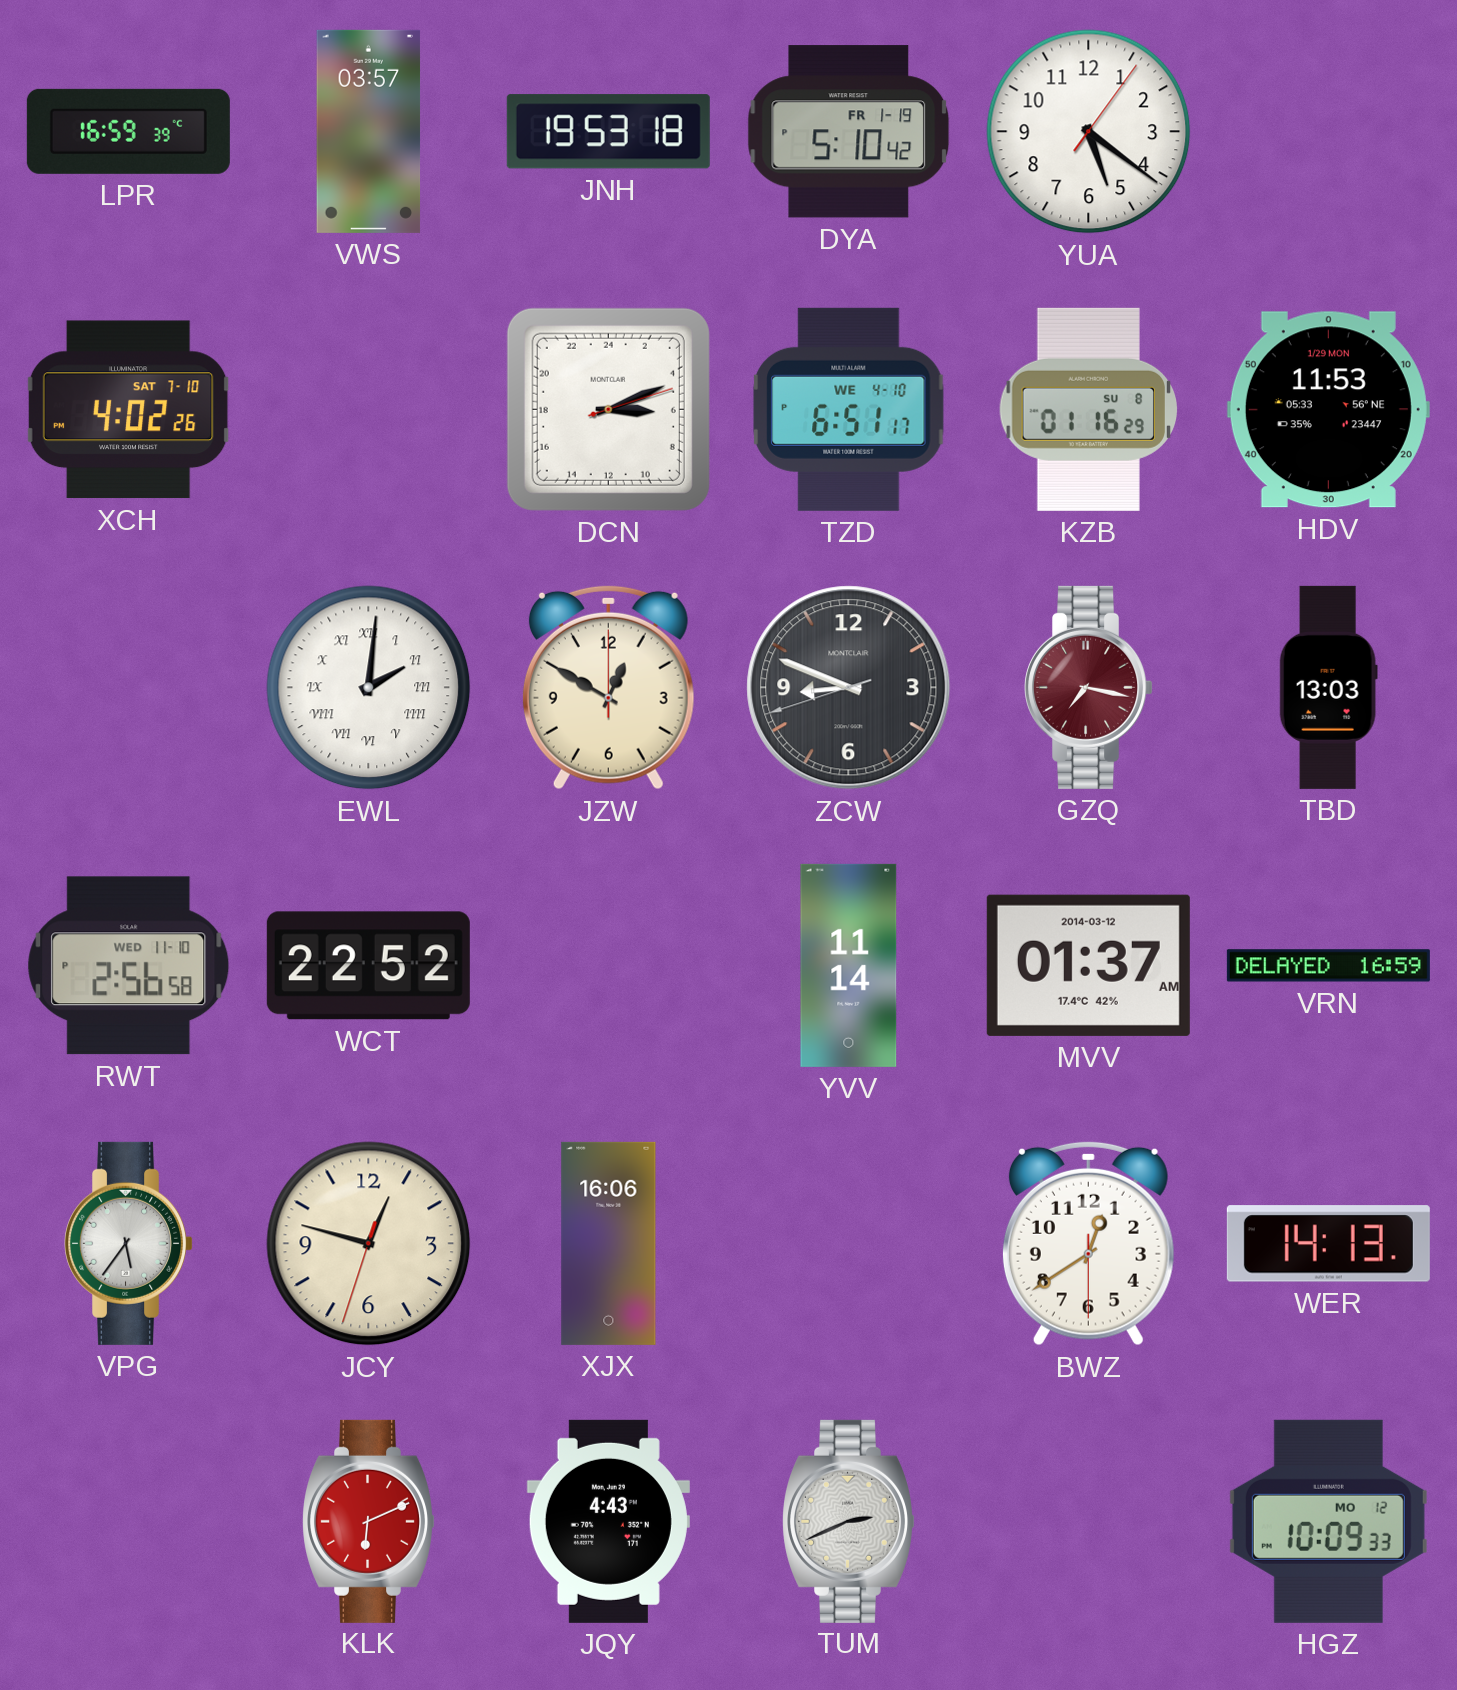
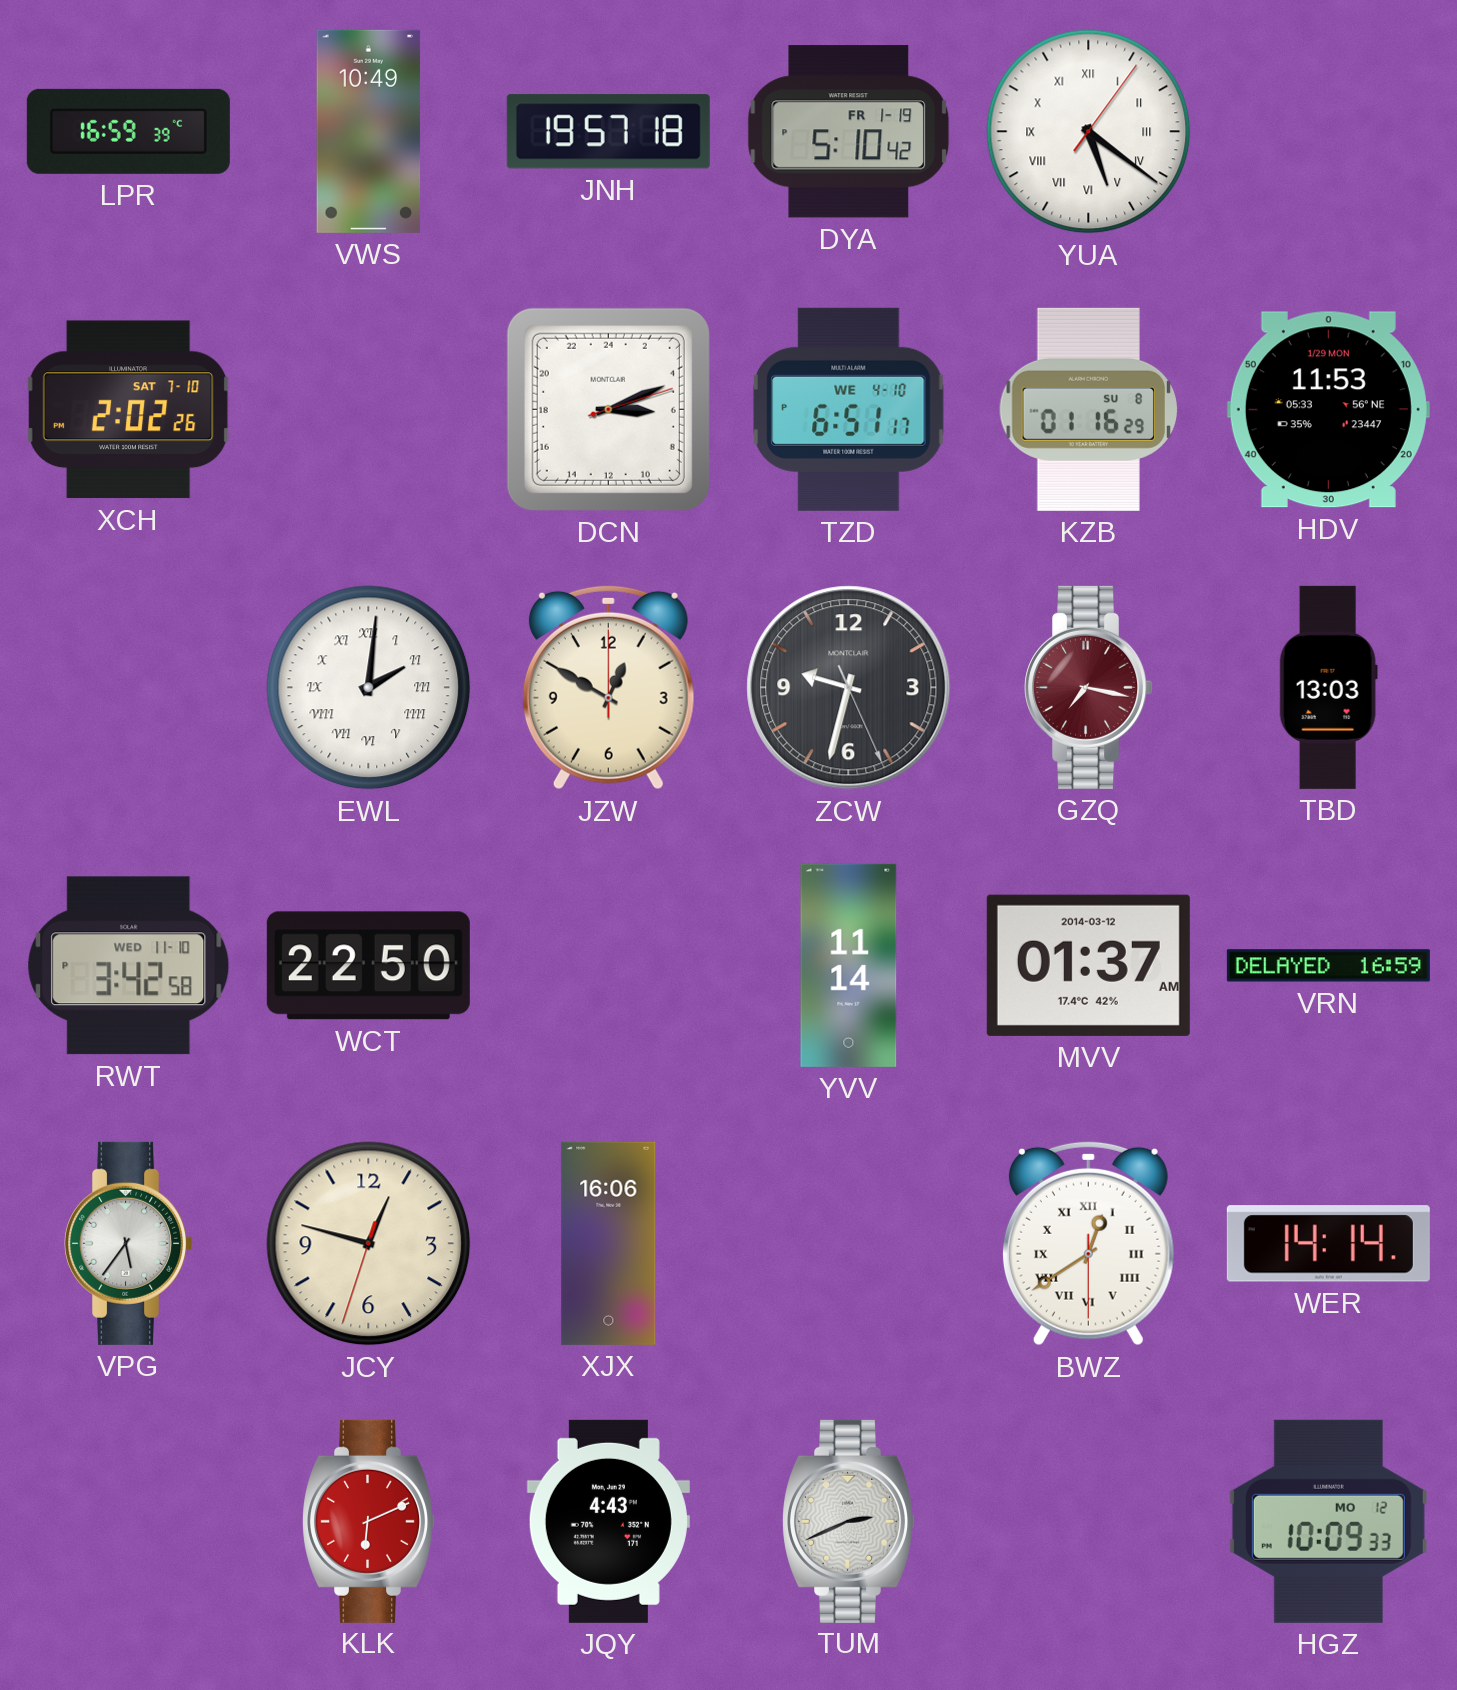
VWS: 03:57 -> 10:49 (369, 131)
JNH: 19:53 -> 19:57 (608, 132)
YUA numerals: Arabic -> Roman (1089, 132)
XCH: 4:02 -> 2:02 (128, 410)
ZCW: 8:48 -> 9:32 (849, 688)
RWT: 2:56 -> 3:42 (129, 966)
WCT: 22:52 -> 22:50 (368, 966)
BWZ numerals: Arabic -> Roman (1088, 1243)
WER: 14:13 -> 14:14 (1328, 1244)
